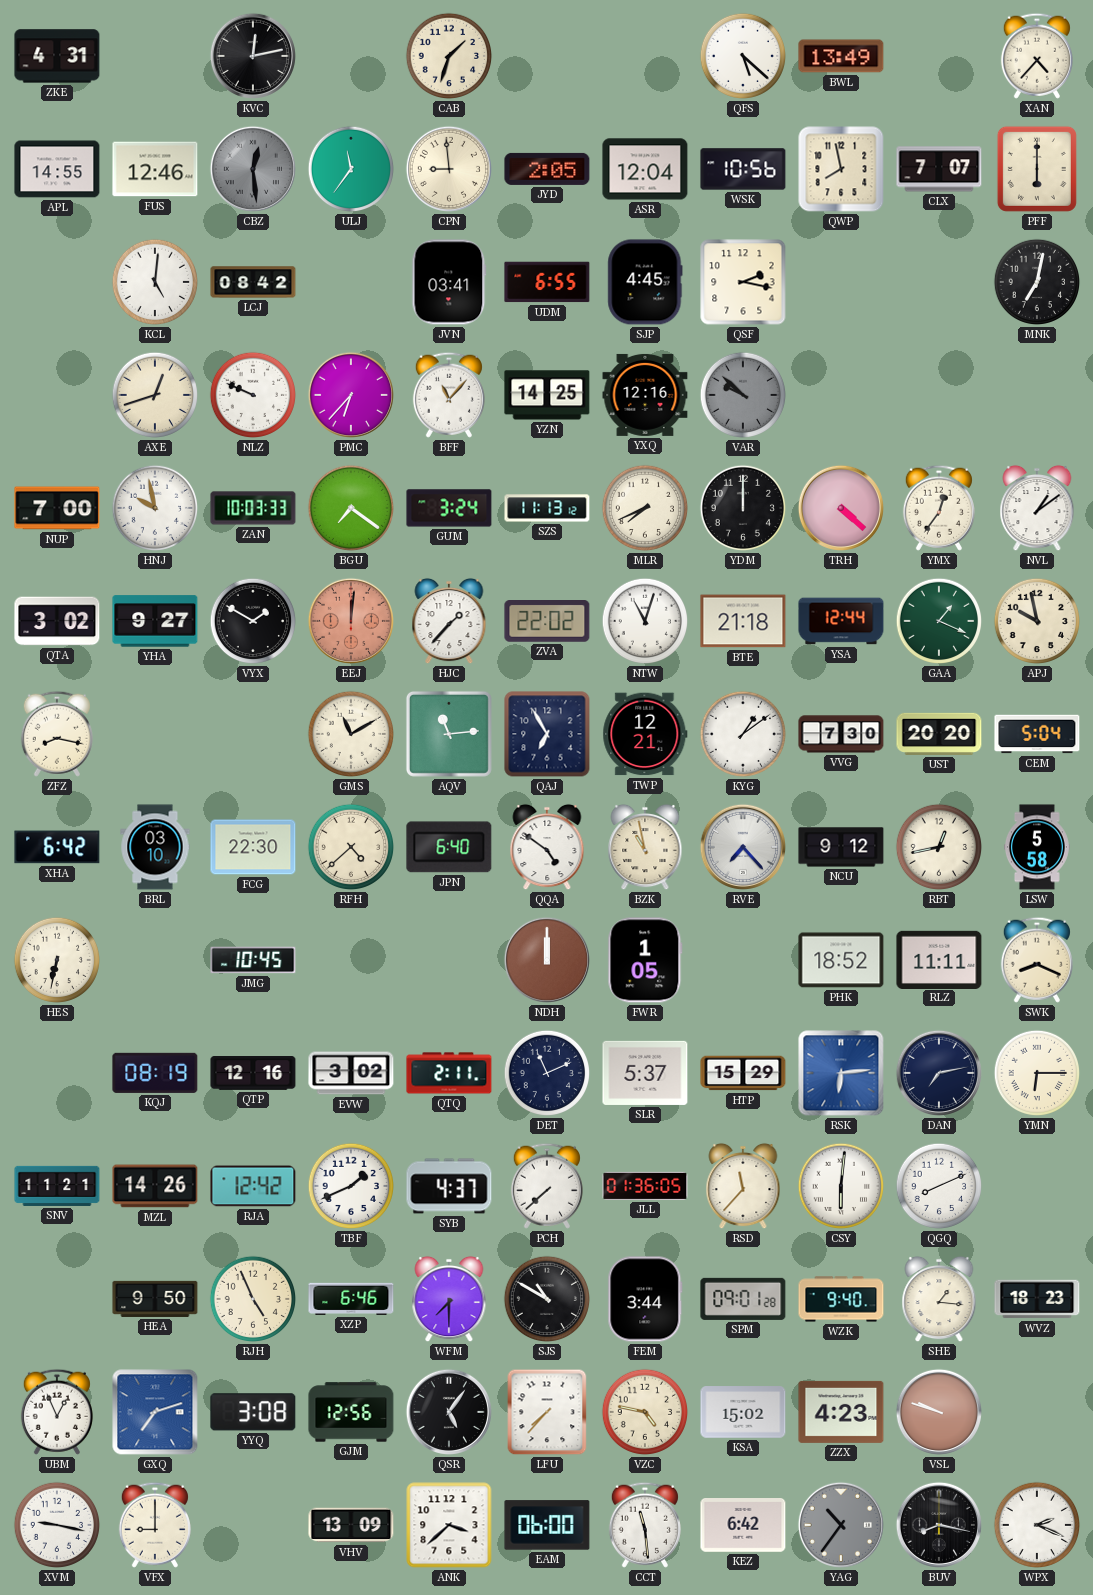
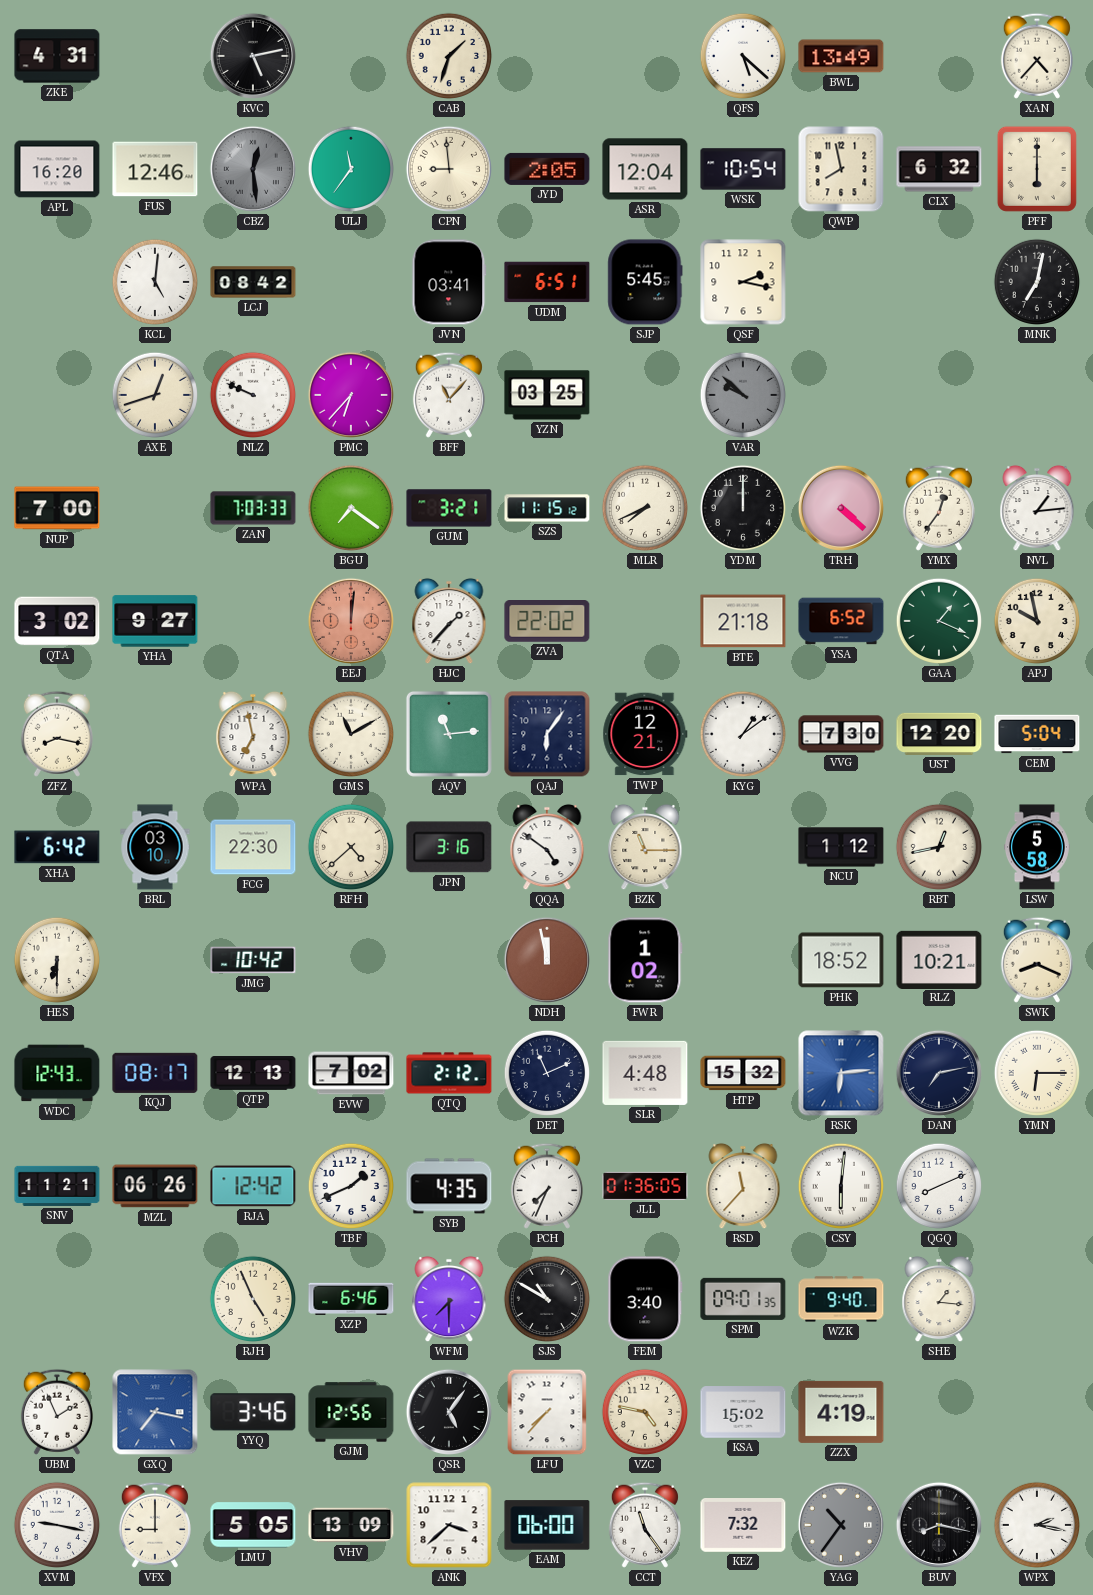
KVC: 12:13 -> 5:13 (253, 56)
APL: 14:55 -> 16:20 (57, 169)
WSK: 10:56 -> 10:54 (743, 169)
CLX: 7:07 -> 6:32 (939, 169)
UDM: 6:55 -> 6:51 (547, 282)
SJP: 4:45 -> 5:45 (645, 282)
YZN: 14:25 -> 03:25 (547, 395)
YXQ: 12:16 -> none (645, 395)
HNJ: 9:58 -> none (155, 508)
ZAN: 10:03 -> 7:03 (253, 508)
GUM: 3:24 -> 3:21 (449, 508)
SZS: 11:13 -> 11:15 (547, 508)
NVL: 1:09 -> 1:14 (1037, 508)
VYX: 1:50 -> none (253, 621)
NTW: 11:03 -> none (645, 621)
YSA: 12:44 -> 6:52 (841, 621)
WPA: none -> 6:58 (253, 734)
QAJ: 6:55 -> 6:06 (547, 734)
UST: 20:20 -> 12:20 (939, 734)
JPN: 6:40 -> 3:16 (449, 847)
BZK: 10:58 -> 11:15 (645, 847)
RVE: 7:23 -> none (743, 847)
NCU: 9:12 -> 1:12 (841, 847)
HES: 6:32 -> 6:30 (57, 960)
JMG: 10:45 -> 10:42 (253, 960)
NDH: 12:00 -> 11:58 (547, 960)
FWR: 1:05 -> 1:02 (645, 960)
RLZ: 11:11 -> 10:21 (939, 959)
WDC: none -> 12:43 (57, 1073)
KQJ: 08:19 -> 08:17 (155, 1073)
QTP: 12:16 -> 12:13 (253, 1074)
EVW: 3:02 -> 7:02 (351, 1073)
QTQ: 2:11 -> 2:12 (449, 1073)
SLR: 5:37 -> 4:48 (645, 1073)
HTP: 15:29 -> 15:32 (743, 1073)
MZL: 14:26 -> 06:26 (155, 1186)
SYB: 4:37 -> 4:35 (449, 1186)
PCH: 7:38 -> 7:34 (547, 1186)
HEA: 9:50 -> none (155, 1299)
FEM: 3:44 -> 3:40 (645, 1299)
SPM: 09:01:28 -> 09:01:35 (743, 1299)
WVZ: 18:23 -> none (1037, 1299)
UBM: 12:56 -> 1:56 (57, 1412)
GXQ: 7:12 -> 7:17 (155, 1412)
YYQ: 3:08 -> 3:46 (253, 1412)
ZZX: 4:23 -> 4:19 (841, 1412)
VSL: 9:48 -> none (939, 1412)
LMU: none -> 5:05 (253, 1525)
CCT: 11:29 -> 11:24 (645, 1525)
KEZ: 6:42 -> 7:32 (743, 1526)
WPX: 2:19 -> 2:17 (1037, 1525)
